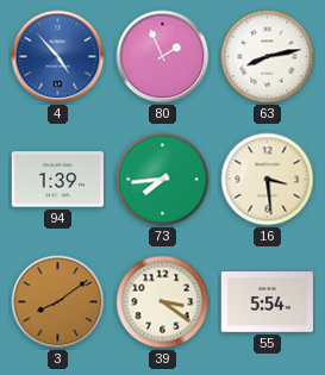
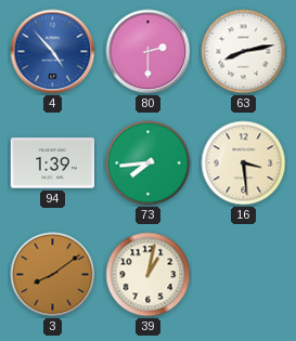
80: 1:56 -> 2:30 (149, 52)
39: 3:21 -> 1:02 (149, 275)
55: 5:54 -> none (267, 302)
